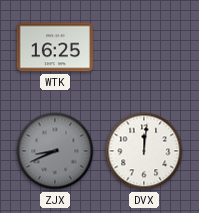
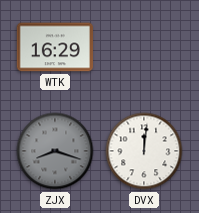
WTK: 16:25 -> 16:29 (55, 47)
ZJX: 8:41 -> 8:18 (55, 151)
